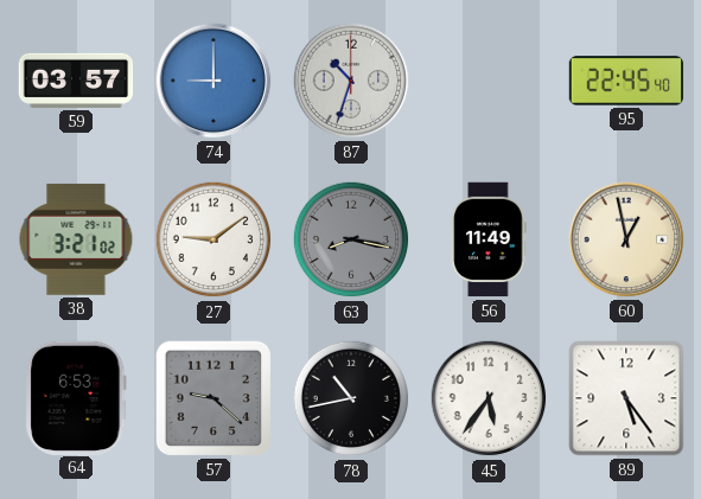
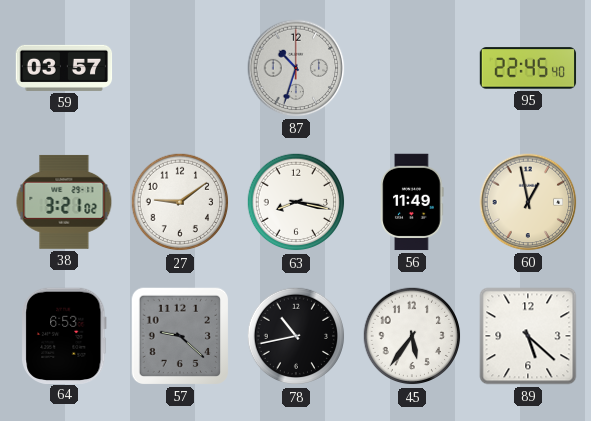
74: 9:00 -> none (214, 81)
63 dial: grey -> white (296, 202)
89: 5:24 -> 5:22 (528, 336)
